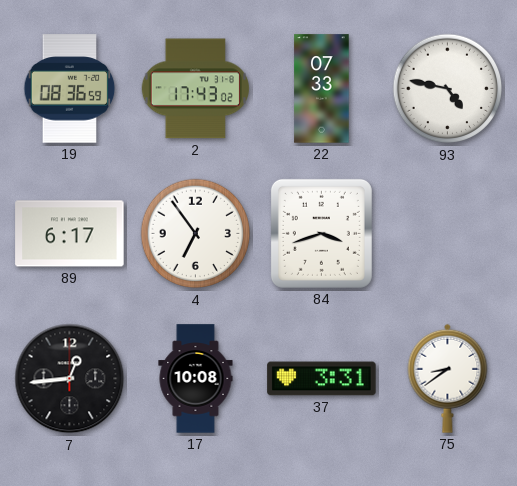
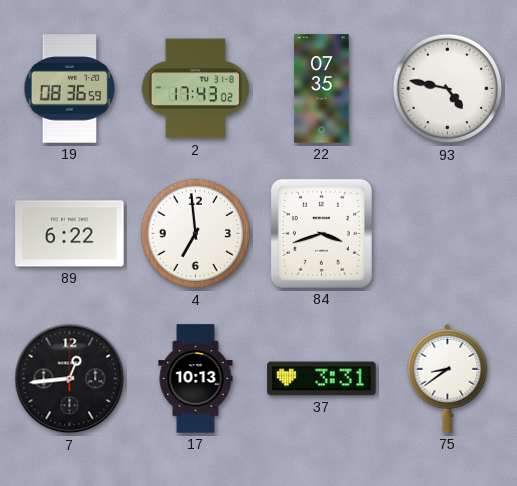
22: 07:33 -> 07:35 (322, 89)
89: 6:17 -> 6:22 (70, 234)
4: 6:54 -> 6:59 (196, 234)
17: 10:08 -> 10:13 (196, 379)
